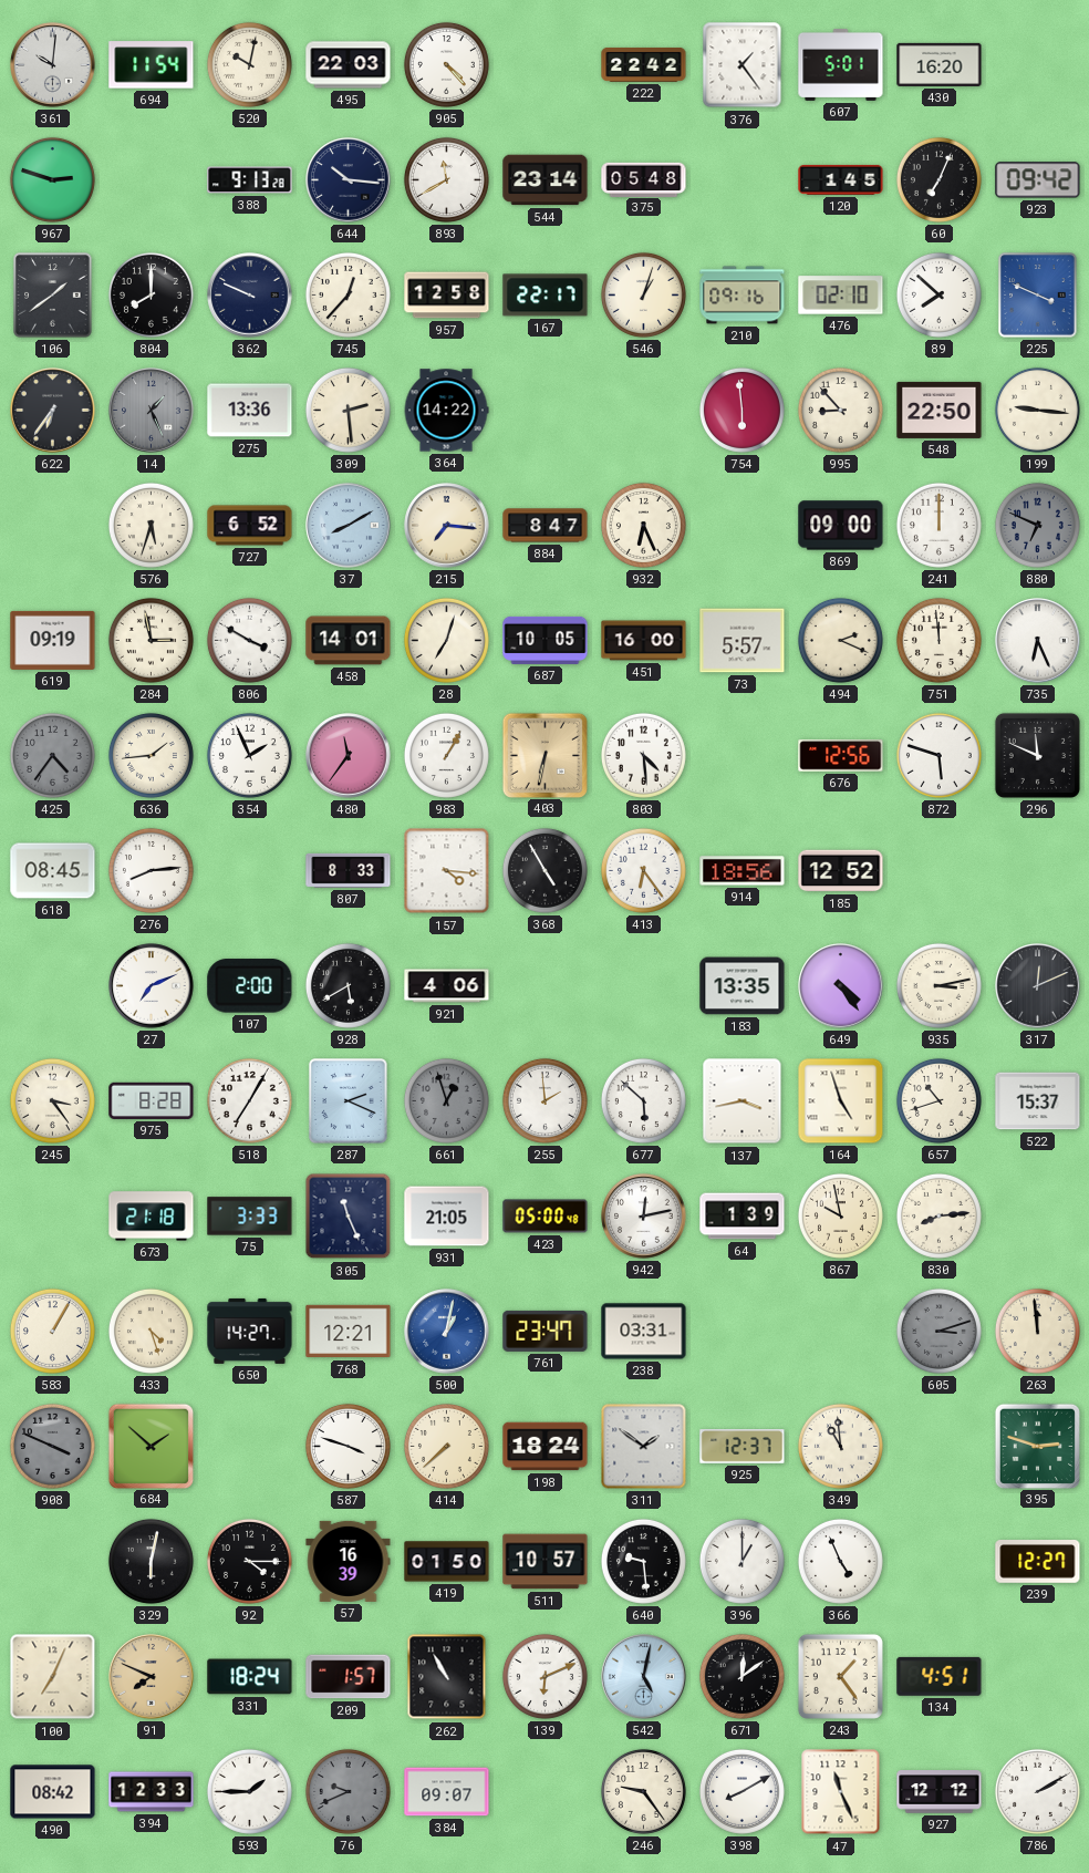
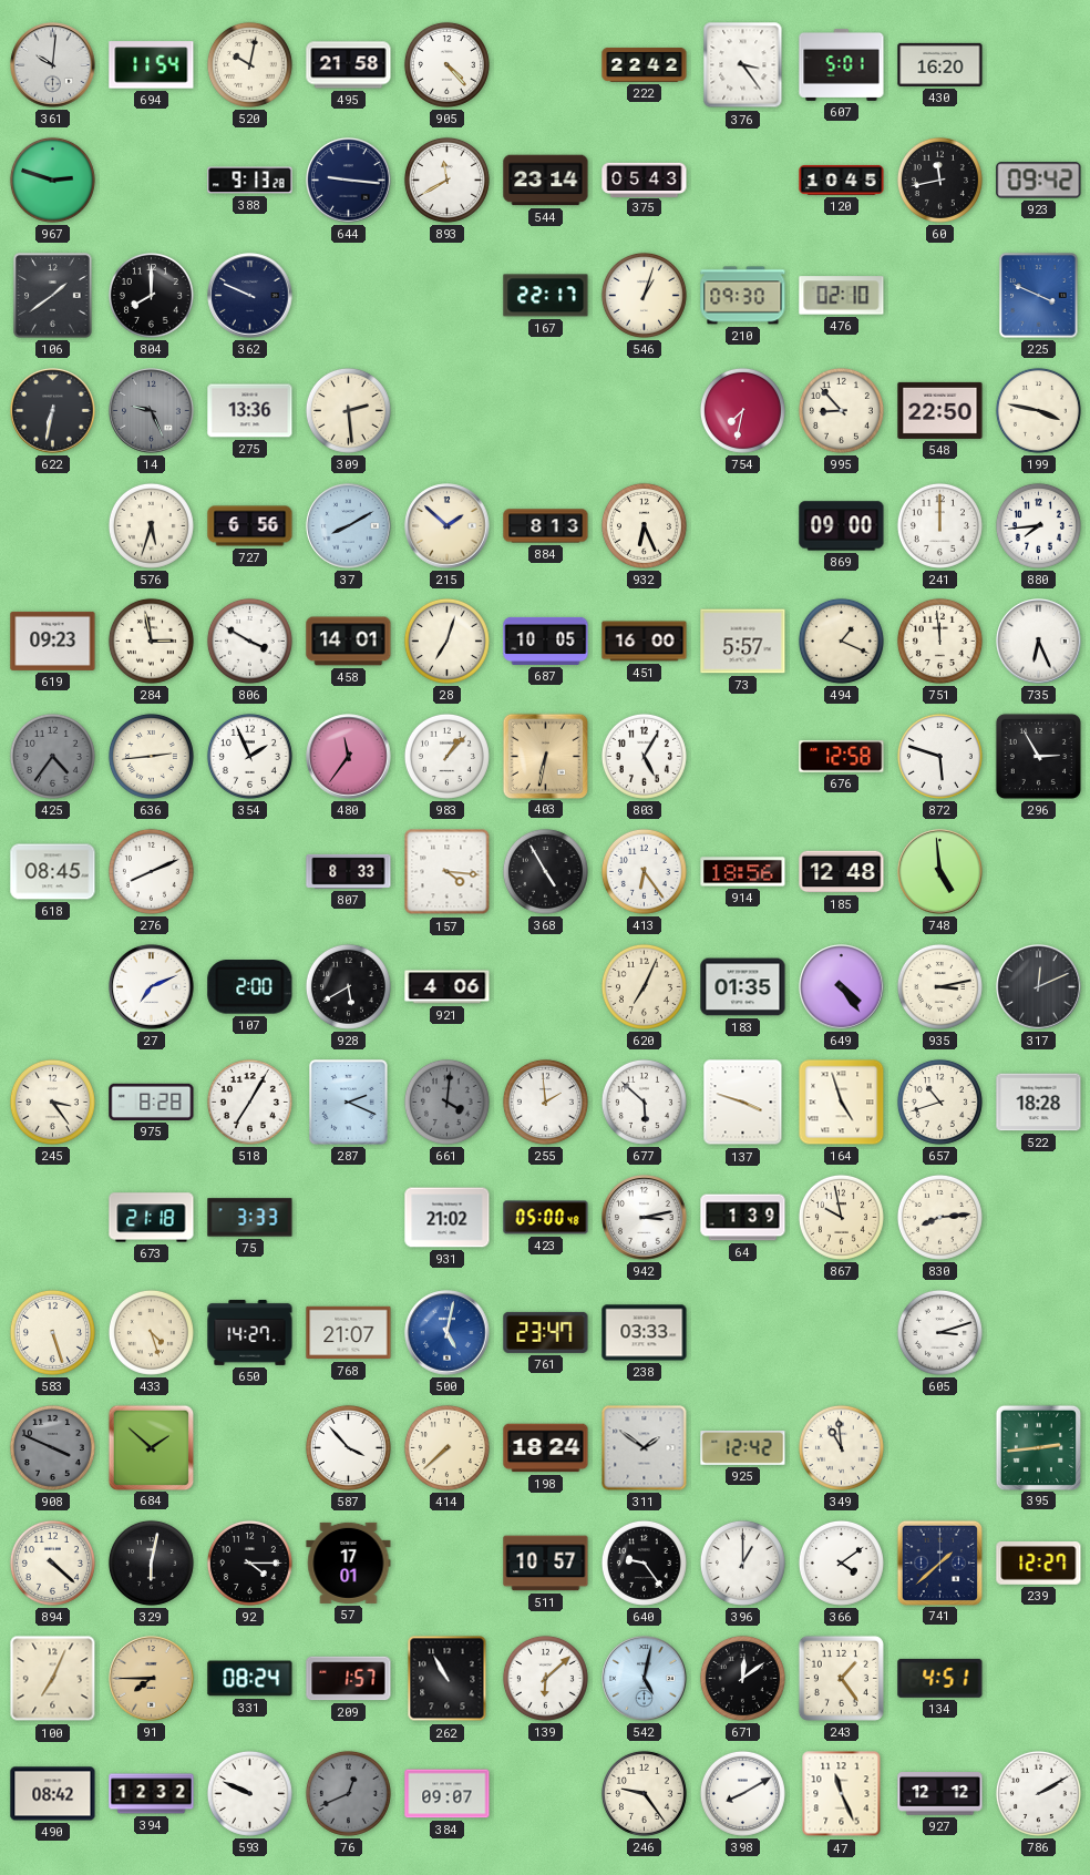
495: 22:03 -> 21:58 (349, 65)
376: 1:24 -> 3:24 (743, 65)
644: 10:16 -> 9:16 (349, 181)
375: 05:48 -> 05:43 (645, 180)
120: 1:45 -> 10:45 (842, 180)
60: 7:04 -> 11:43 (939, 180)
745: 12:37 -> none (348, 294)
957: 12:58 -> none (447, 296)
210: 09:16 -> 09:30 (743, 296)
89: 7:52 -> none (938, 294)
622: 6:36 -> 6:32 (53, 411)
14: 1:26 -> 9:26 (152, 411)
364: 14:22 -> none (446, 411)
754: 5:59 -> 7:32 (742, 410)
199: 9:16 -> 3:47 (1038, 410)
727: 6:52 -> 6:56 (250, 526)
215: 7:16 -> 1:52 (448, 526)
884: 8:47 -> 8:13 (546, 526)
880: 6:49 -> 7:44 (1038, 525)
880 dial: grey -> white (1038, 525)
619: 09:19 -> 09:23 (53, 641)
494: 2:19 -> 1:19 (841, 641)
636: 1:44 -> 2:44 (151, 756)
983: 1:05 -> 1:07 (446, 756)
803: 4:29 -> 5:05 (644, 756)
676: 12:56 -> 12:58 (842, 757)
296: 11:49 -> 2:55 (1038, 756)
276: 8:14 -> 8:11 (151, 871)
185: 12:52 -> 12:48 (842, 872)
748: none -> 4:59 (940, 872)
620: none -> 7:04 (644, 986)
183: 13:35 -> 01:35 (743, 987)
661: 12:57 -> 4:01 (446, 1102)
137: 3:43 -> 3:48 (743, 1103)
522: 15:37 -> 18:28 (1039, 1103)
305: 11:26 -> none (349, 1217)
931: 21:05 -> 21:02 (448, 1218)
942: 12:13 -> 3:13 (645, 1218)
583: 1:05 -> 5:27 (52, 1332)
768: 12:21 -> 21:07 (349, 1333)
500: 1:02 -> 5:02 (448, 1333)
238: 03:31 -> 03:33 (645, 1333)
605 dial: grey -> white (939, 1332)
263: 11:59 -> none (1037, 1331)
587: 3:48 -> 3:53 (348, 1447)
925: 12:37 -> 12:42 (743, 1448)
395: 2:48 -> 2:44 (1038, 1447)
894: none -> 4:22 (52, 1562)
57: 16:39 -> 17:01 (349, 1562)
419: 01:50 -> none (447, 1562)
640: 9:29 -> 9:24 (644, 1562)
366: 4:56 -> 4:09 (841, 1562)
741: none -> 1:38 (939, 1562)
91: 7:49 -> 7:45 (152, 1679)
331: 18:24 -> 08:24 (250, 1679)
139: 6:11 -> 6:08 (545, 1678)
394: 12:33 -> 12:32 (152, 1794)
593: 1:45 -> 9:49 (249, 1793)
76: 9:41 -> 12:41 (348, 1793)
